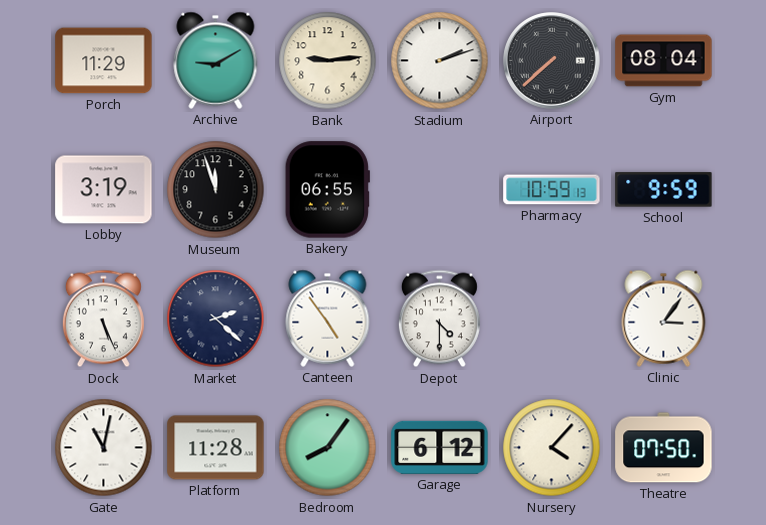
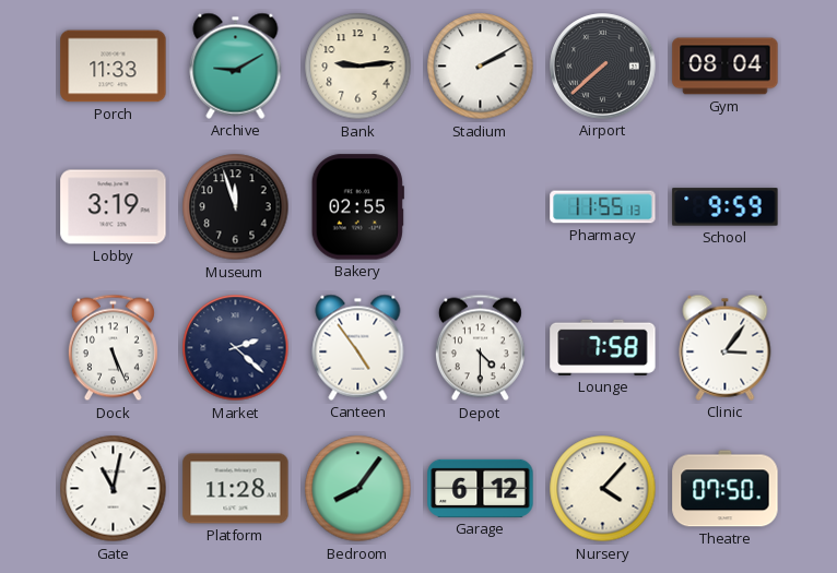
Porch: 11:29 -> 11:33 (114, 67)
Stadium: 2:12 -> 2:10 (481, 67)
Bakery: 06:55 -> 02:55 (357, 207)
Pharmacy: 10:59 -> 11:55 (603, 207)
Lounge: none -> 7:58 (603, 347)
